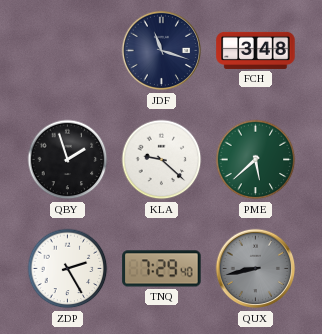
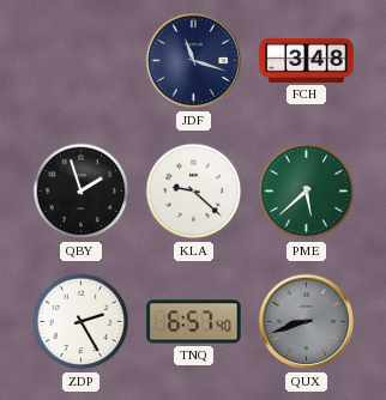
TNQ: 7:29 -> 6:57 (194, 322)
QUX: 8:43 -> 8:42 (307, 322)
